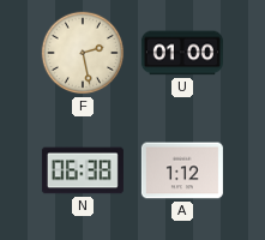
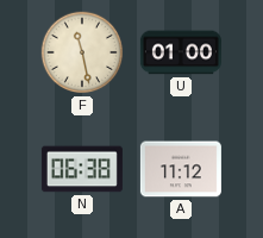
F: 2:28 -> 11:28 (82, 52)
A: 1:12 -> 11:12 (181, 169)
